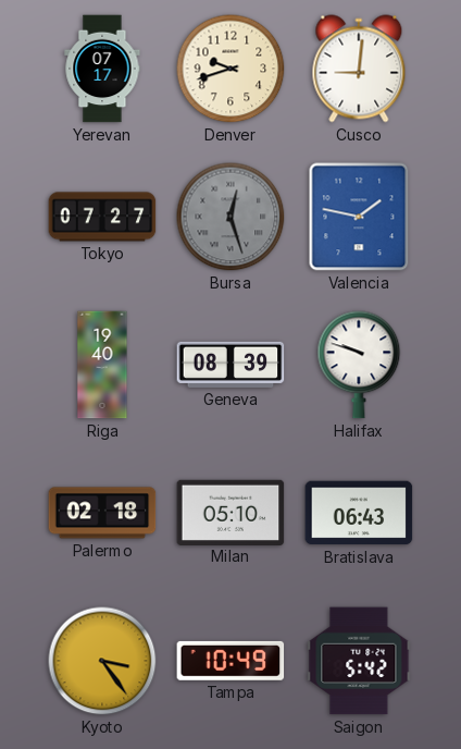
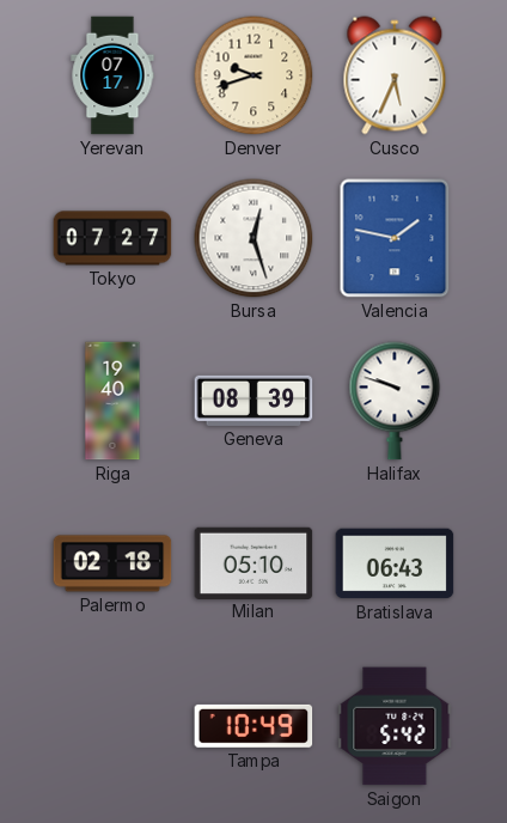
Cusco: 9:01 -> 5:34 (395, 75)
Bursa dial: grey -> white (253, 238)
Kyoto: 3:24 -> none (102, 661)
